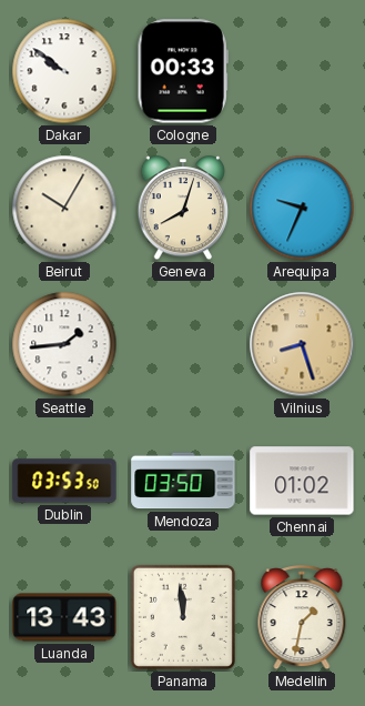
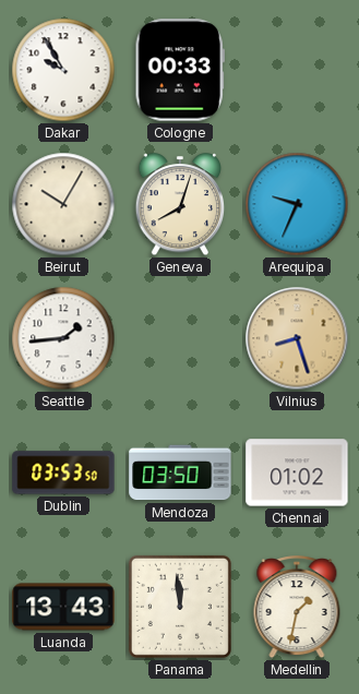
Dakar: 9:51 -> 9:55 (63, 70)
